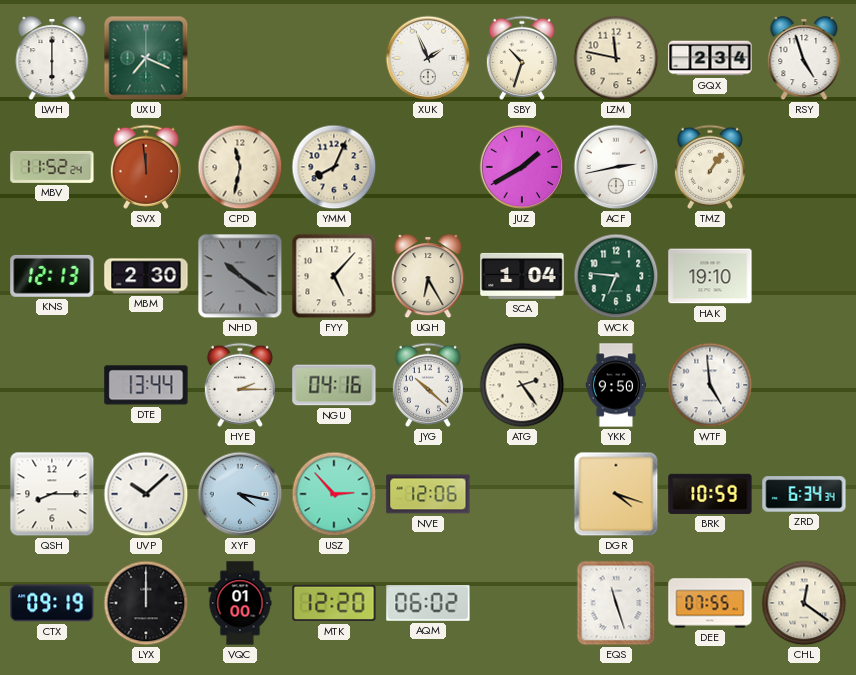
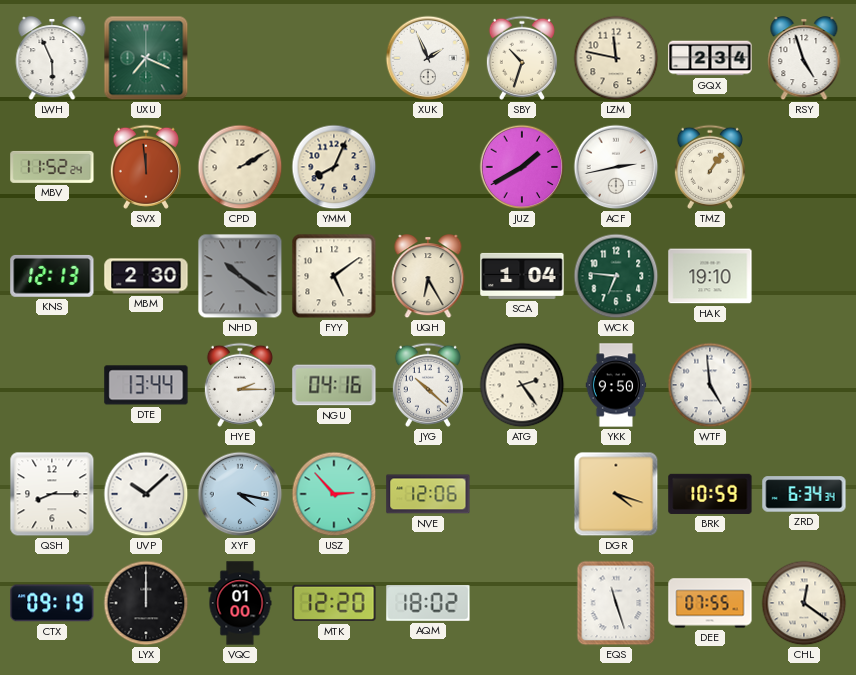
LWH: 6:00 -> 5:56 (52, 59)
CPD: 11:32 -> 2:10 (240, 167)
FYY: 5:07 -> 5:09 (334, 276)
AQM: 06:02 -> 18:02 (428, 603)
